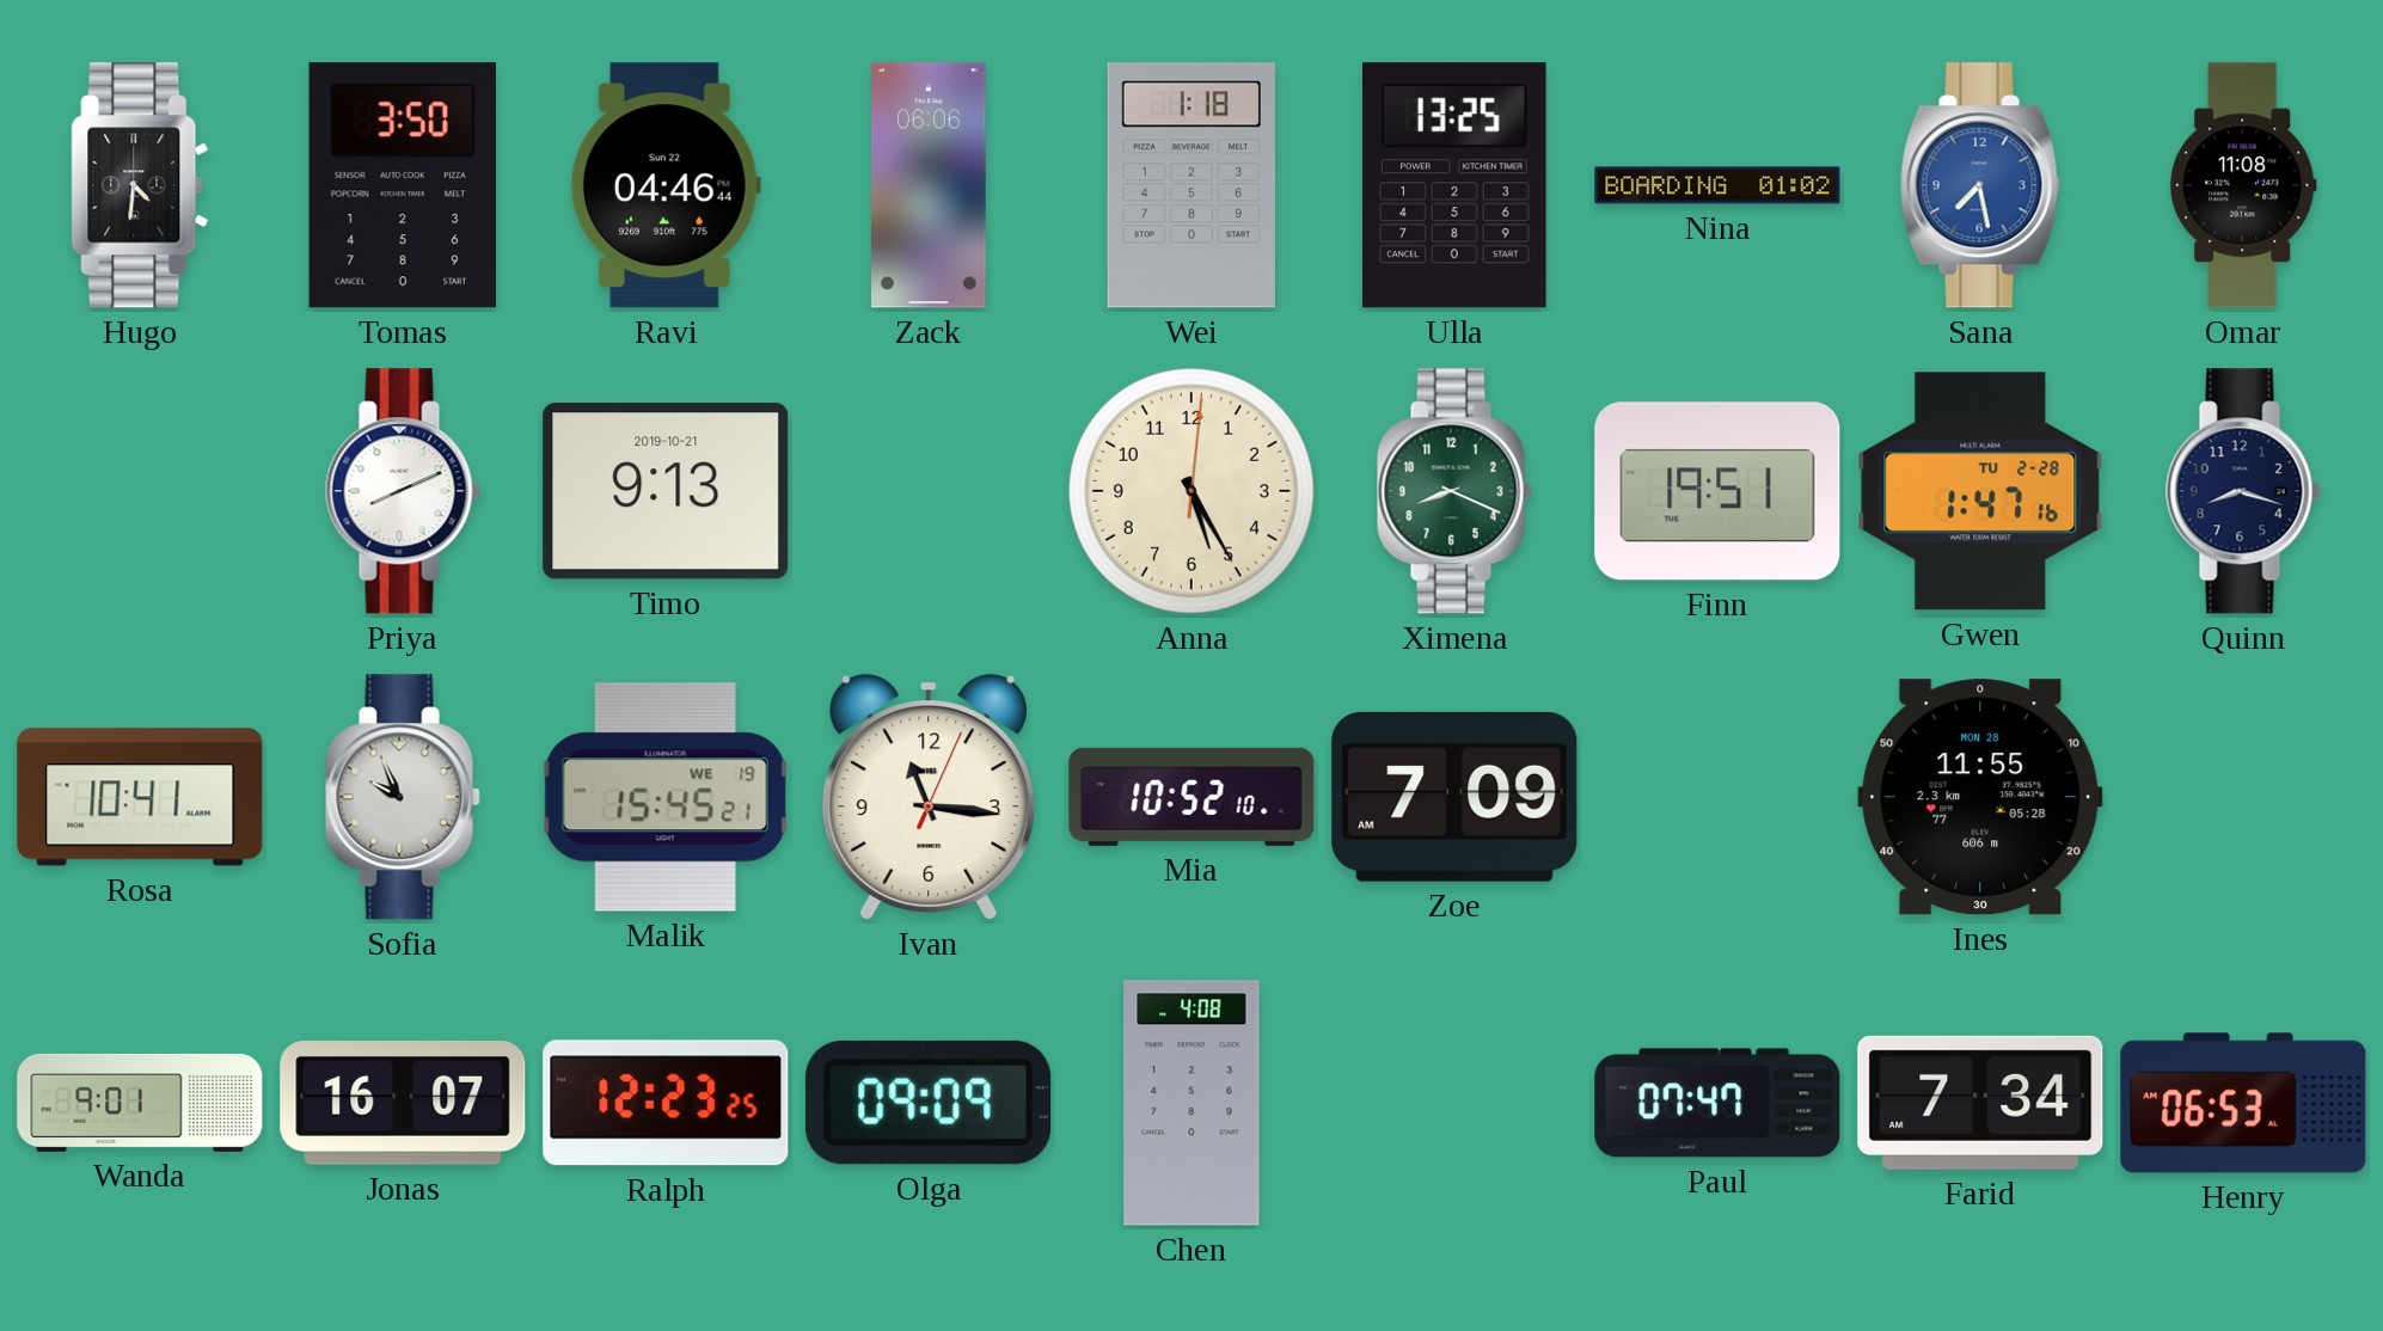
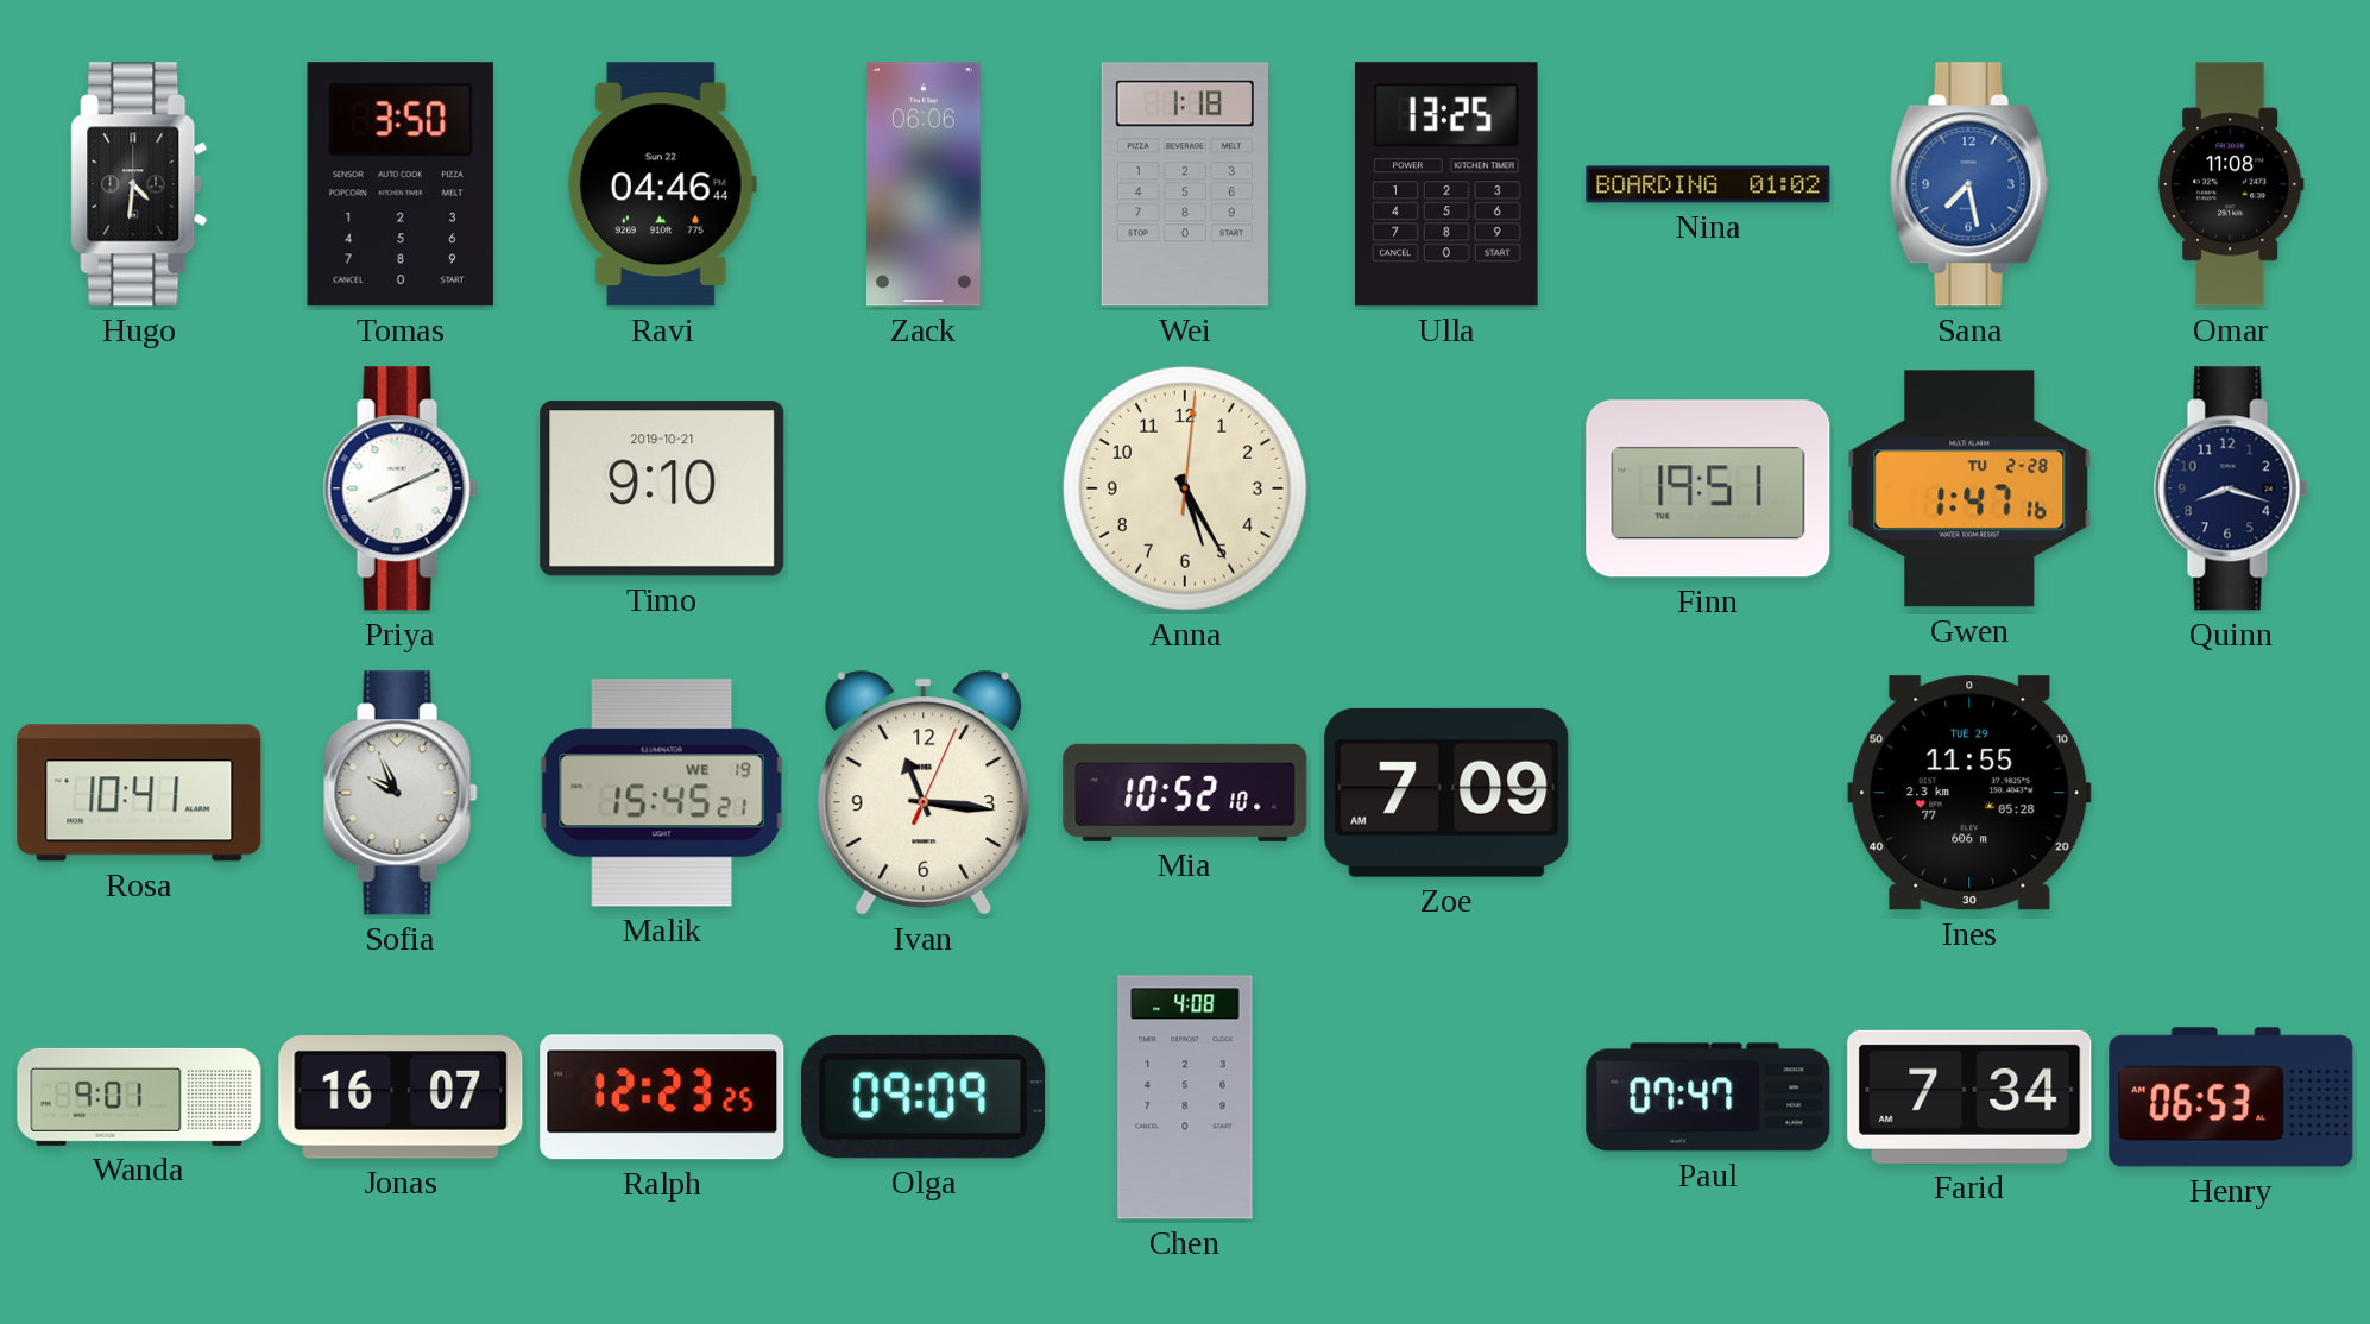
Timo: 9:13 -> 9:10 (662, 488)
Ximena: 8:19 -> none (1454, 491)
Ines date: MON 28 -> TUE 29 (1969, 793)
